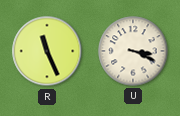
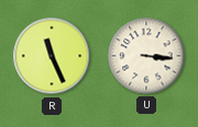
U: 3:19 -> 3:16 (146, 56)
